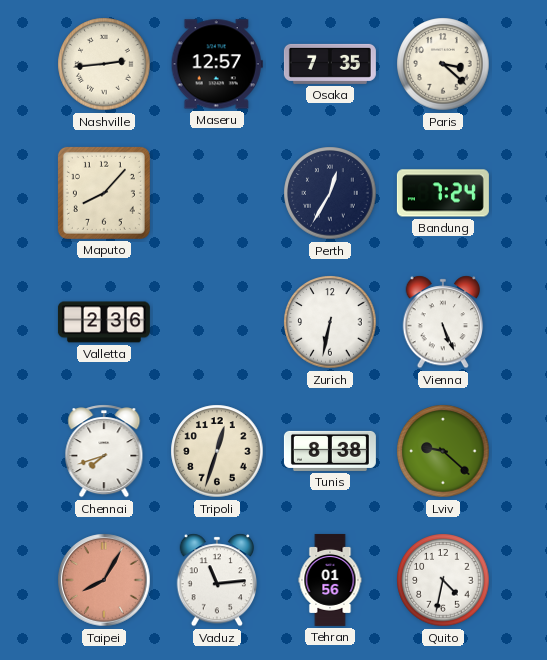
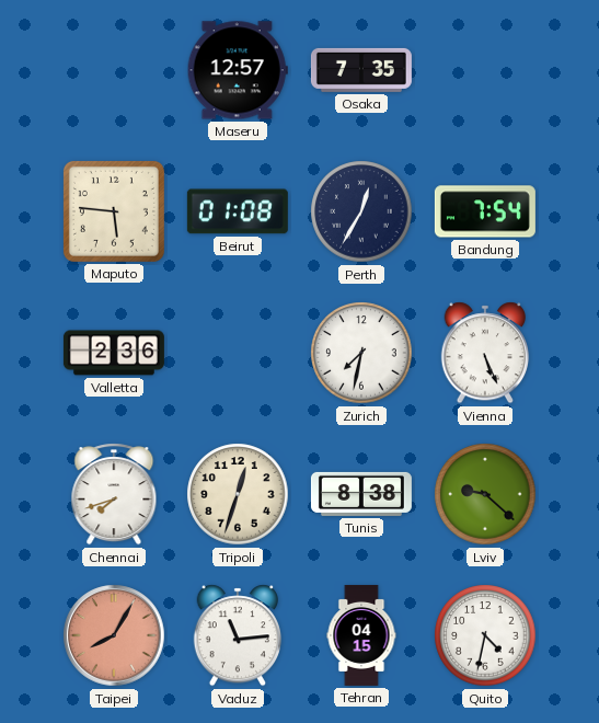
Nashville: 2:44 -> none (104, 64)
Paris: 3:22 -> none (443, 64)
Maputo: 8:07 -> 5:46 (114, 211)
Beirut: none -> 01:08 (238, 211)
Bandung: 7:24 -> 7:54 (485, 211)
Zurich: 6:32 -> 7:32 (361, 353)
Tehran: 01:56 -> 04:15 (361, 635)
